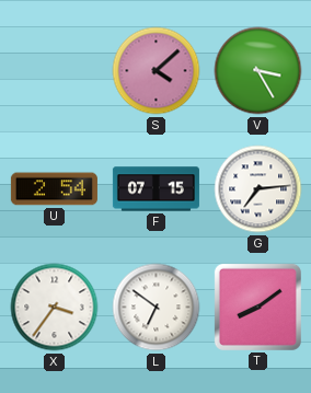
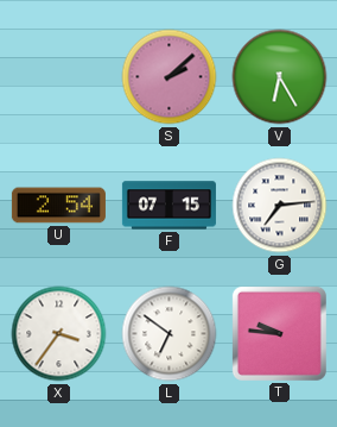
S: 4:08 -> 2:08 (170, 77)
V: 3:25 -> 6:25 (280, 77)
T: 8:09 -> 9:46 (279, 333)
